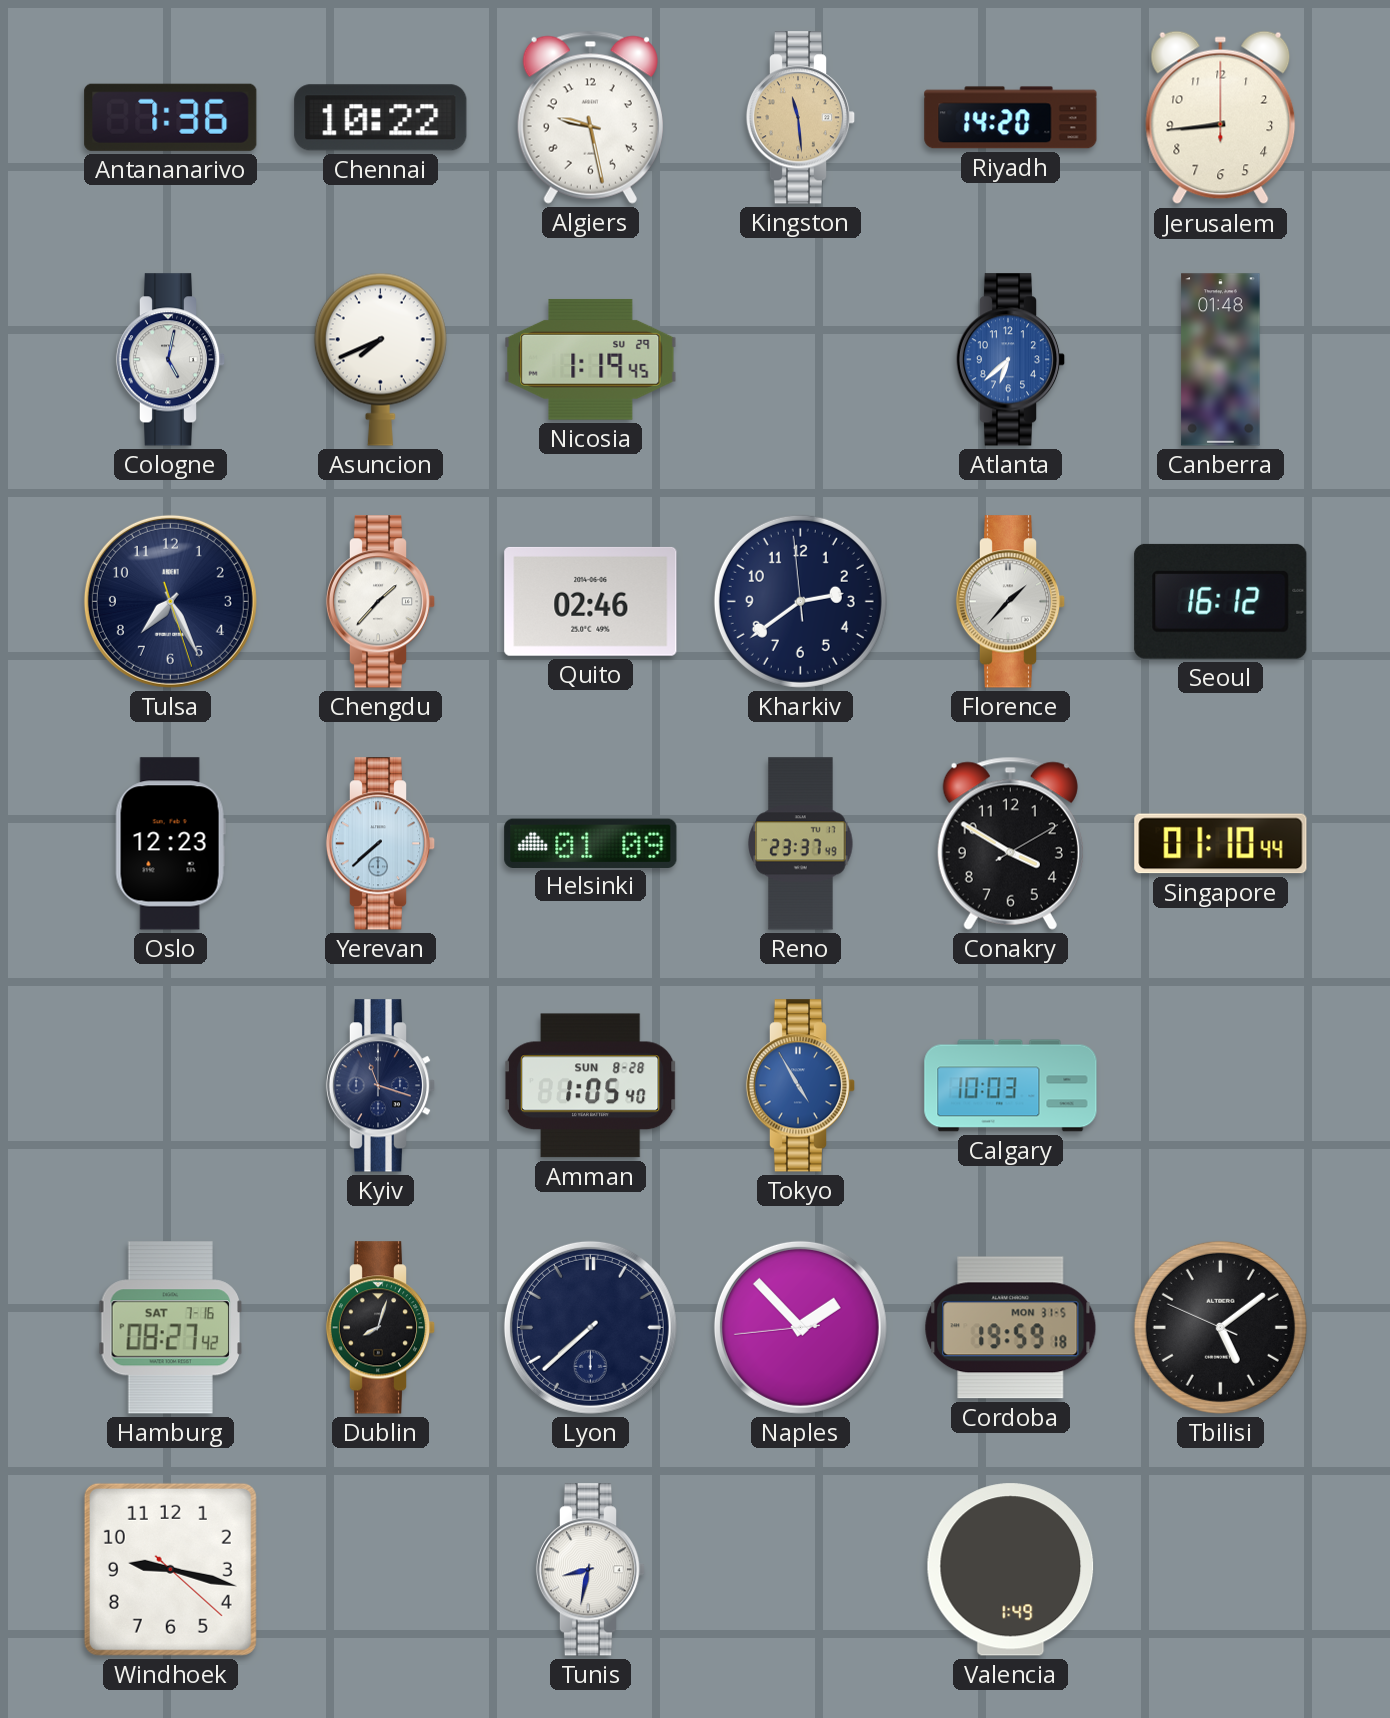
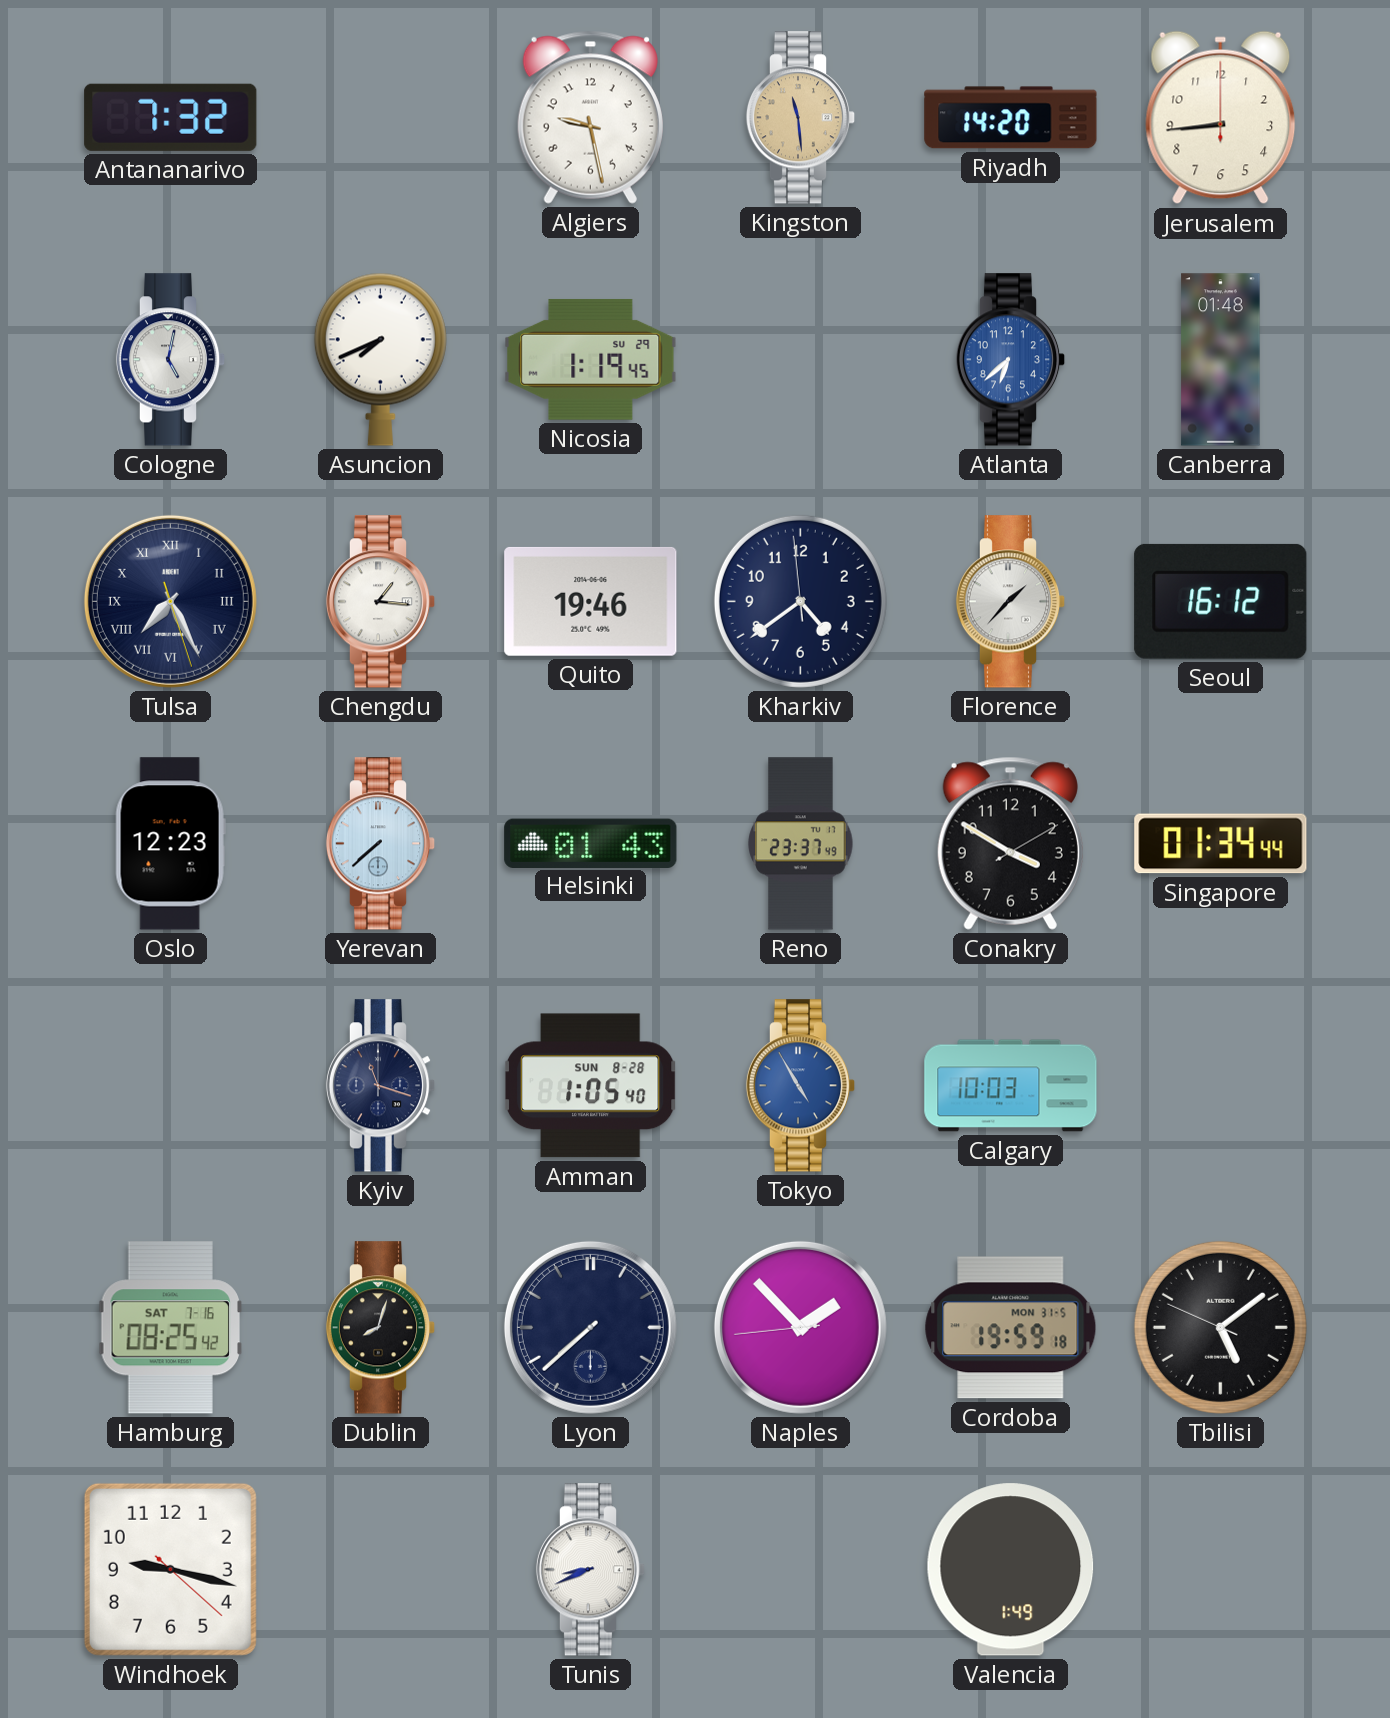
Antananarivo: 7:36 -> 7:32 (171, 117)
Chennai: 10:22 -> none (381, 118)
Tulsa numerals: Arabic -> Roman (170, 601)
Chengdu: 1:37 -> 1:16 (381, 602)
Quito: 02:46 -> 19:46 (591, 601)
Kharkiv: 2:38 -> 4:38 (800, 601)
Helsinki: 01:09 -> 01:43 (591, 843)
Singapore: 01:10 -> 01:34 (1221, 844)
Hamburg: 08:27 -> 08:25 (170, 1328)
Tunis: 8:32 -> 8:41 (591, 1570)
